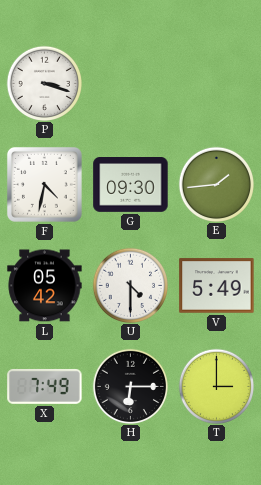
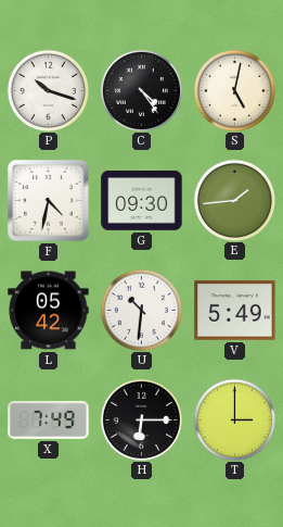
P: 3:18 -> 10:18 (48, 90)
C: none -> 4:24 (141, 90)
S: none -> 5:02 (234, 90)
U: 4:30 -> 10:31 (141, 310)
